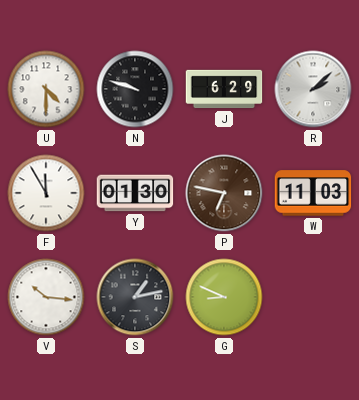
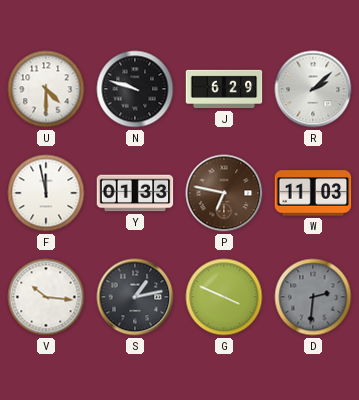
F: 11:55 -> 11:58 (46, 193)
Y: 01:30 -> 01:33 (135, 193)
G: 8:49 -> 3:49 (224, 297)
D: none -> 2:31 (313, 297)
